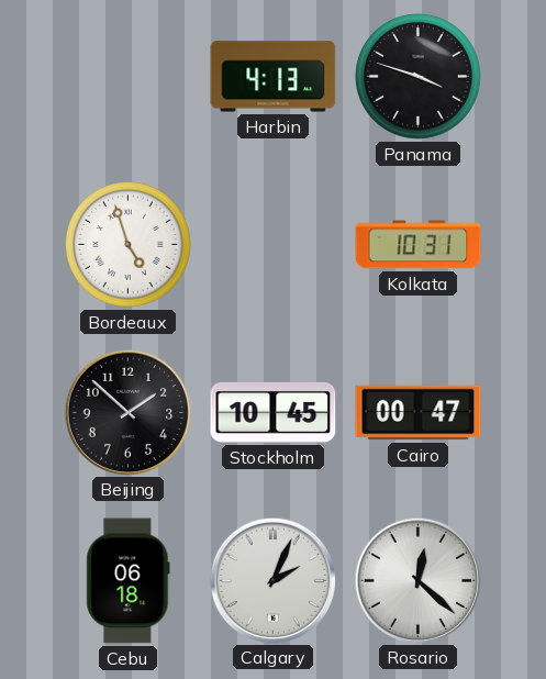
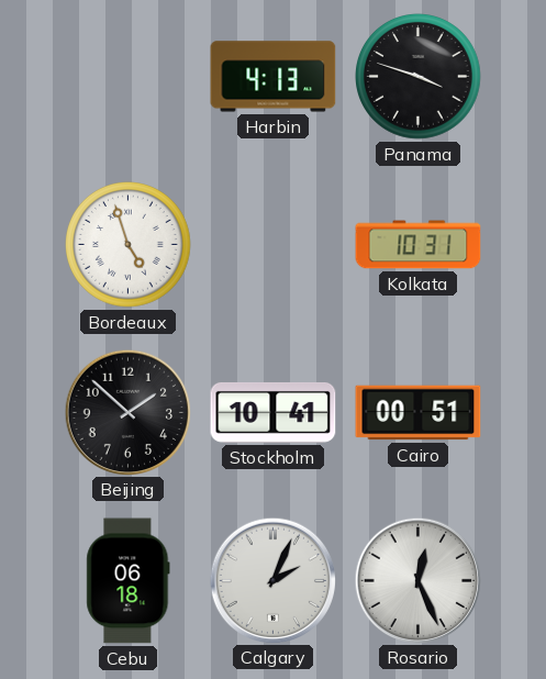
Stockholm: 10:45 -> 10:41 (274, 412)
Cairo: 00:47 -> 00:51 (419, 413)
Rosario: 12:22 -> 12:26 (417, 580)
